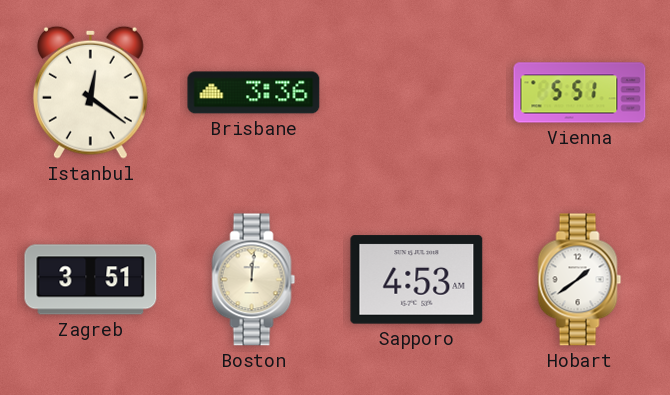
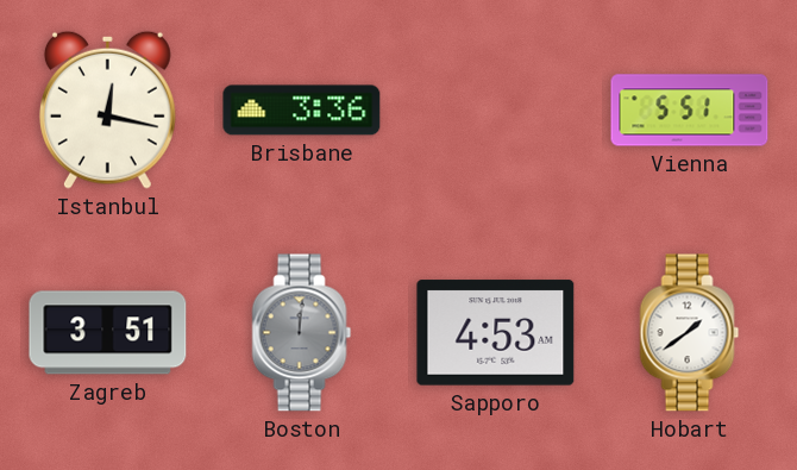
Istanbul: 12:21 -> 12:17 (107, 109)
Boston dial: cream -> grey (302, 333)
